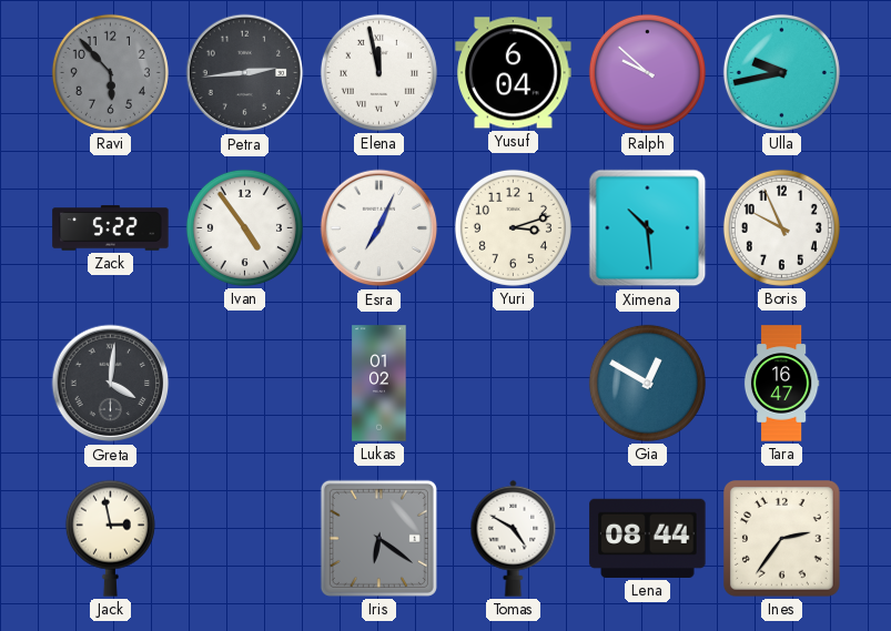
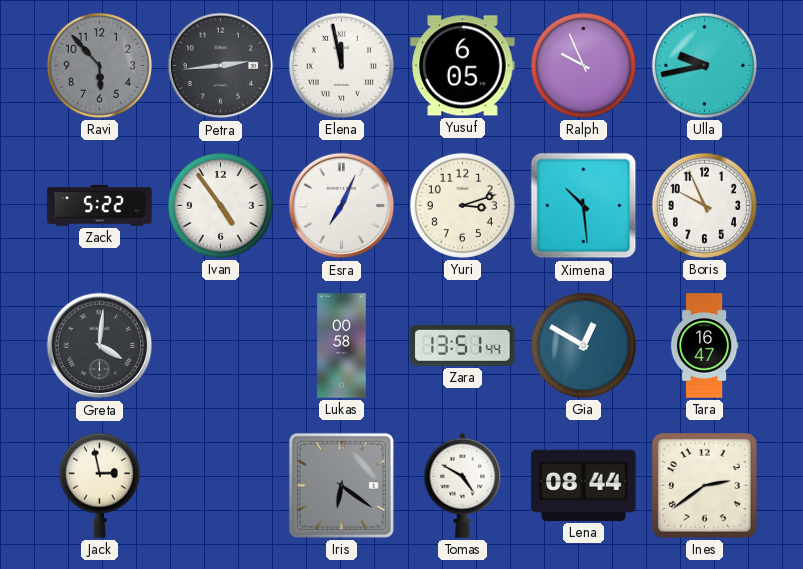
Yusuf: 6:04 -> 6:05 (463, 66)
Ralph: 9:52 -> 9:56 (583, 65)
Lukas: 01:02 -> 00:58 (342, 346)
Zara: none -> 13:51 (463, 345)
Ines: 2:36 -> 2:39 (705, 486)
